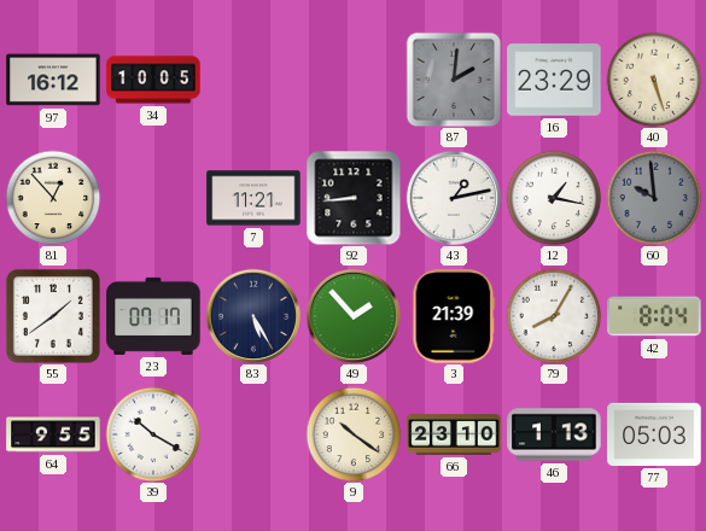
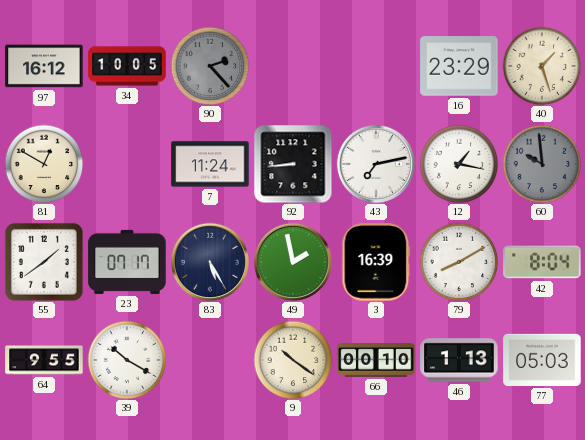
90: none -> 2:23 (210, 66)
87: 2:01 -> none (454, 80)
40: 5:27 -> 1:27 (542, 66)
81: 12:53 -> 12:50 (44, 164)
7: 11:21 -> 11:24 (210, 164)
43: 1:13 -> 7:13 (375, 163)
49: 1:53 -> 1:58 (292, 261)
3: 21:39 -> 16:39 (376, 262)
79: 8:05 -> 8:10 (459, 262)
66: 23:10 -> 00:10 (376, 360)
